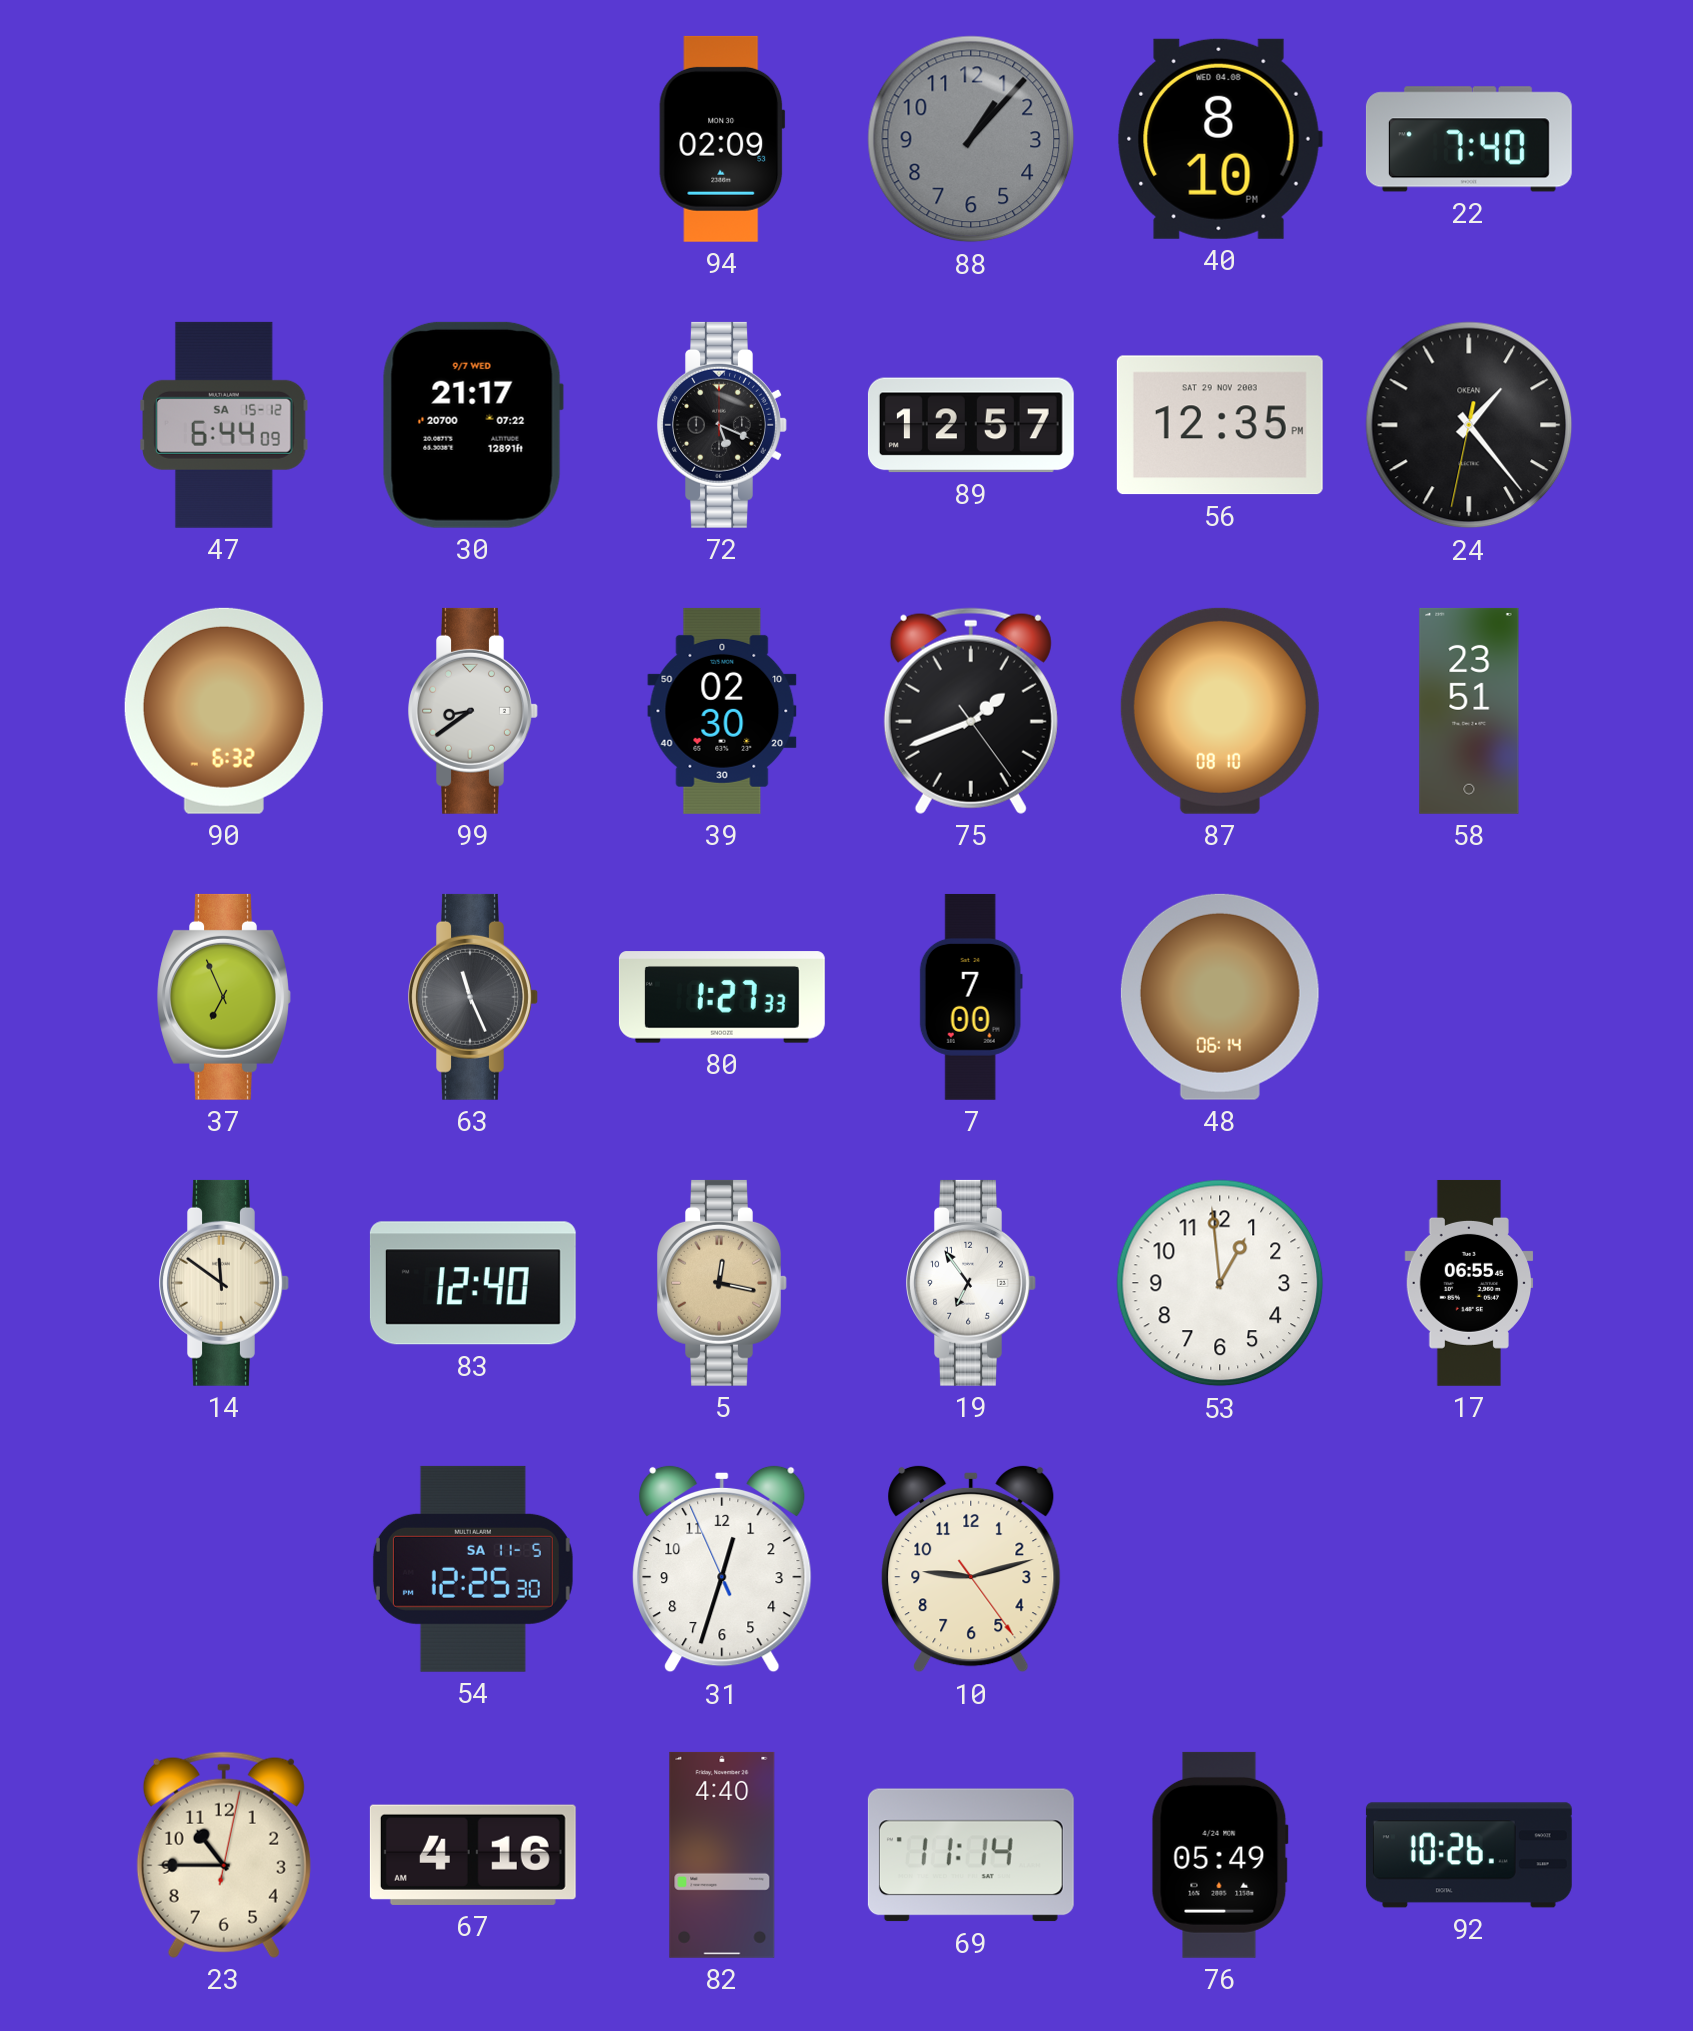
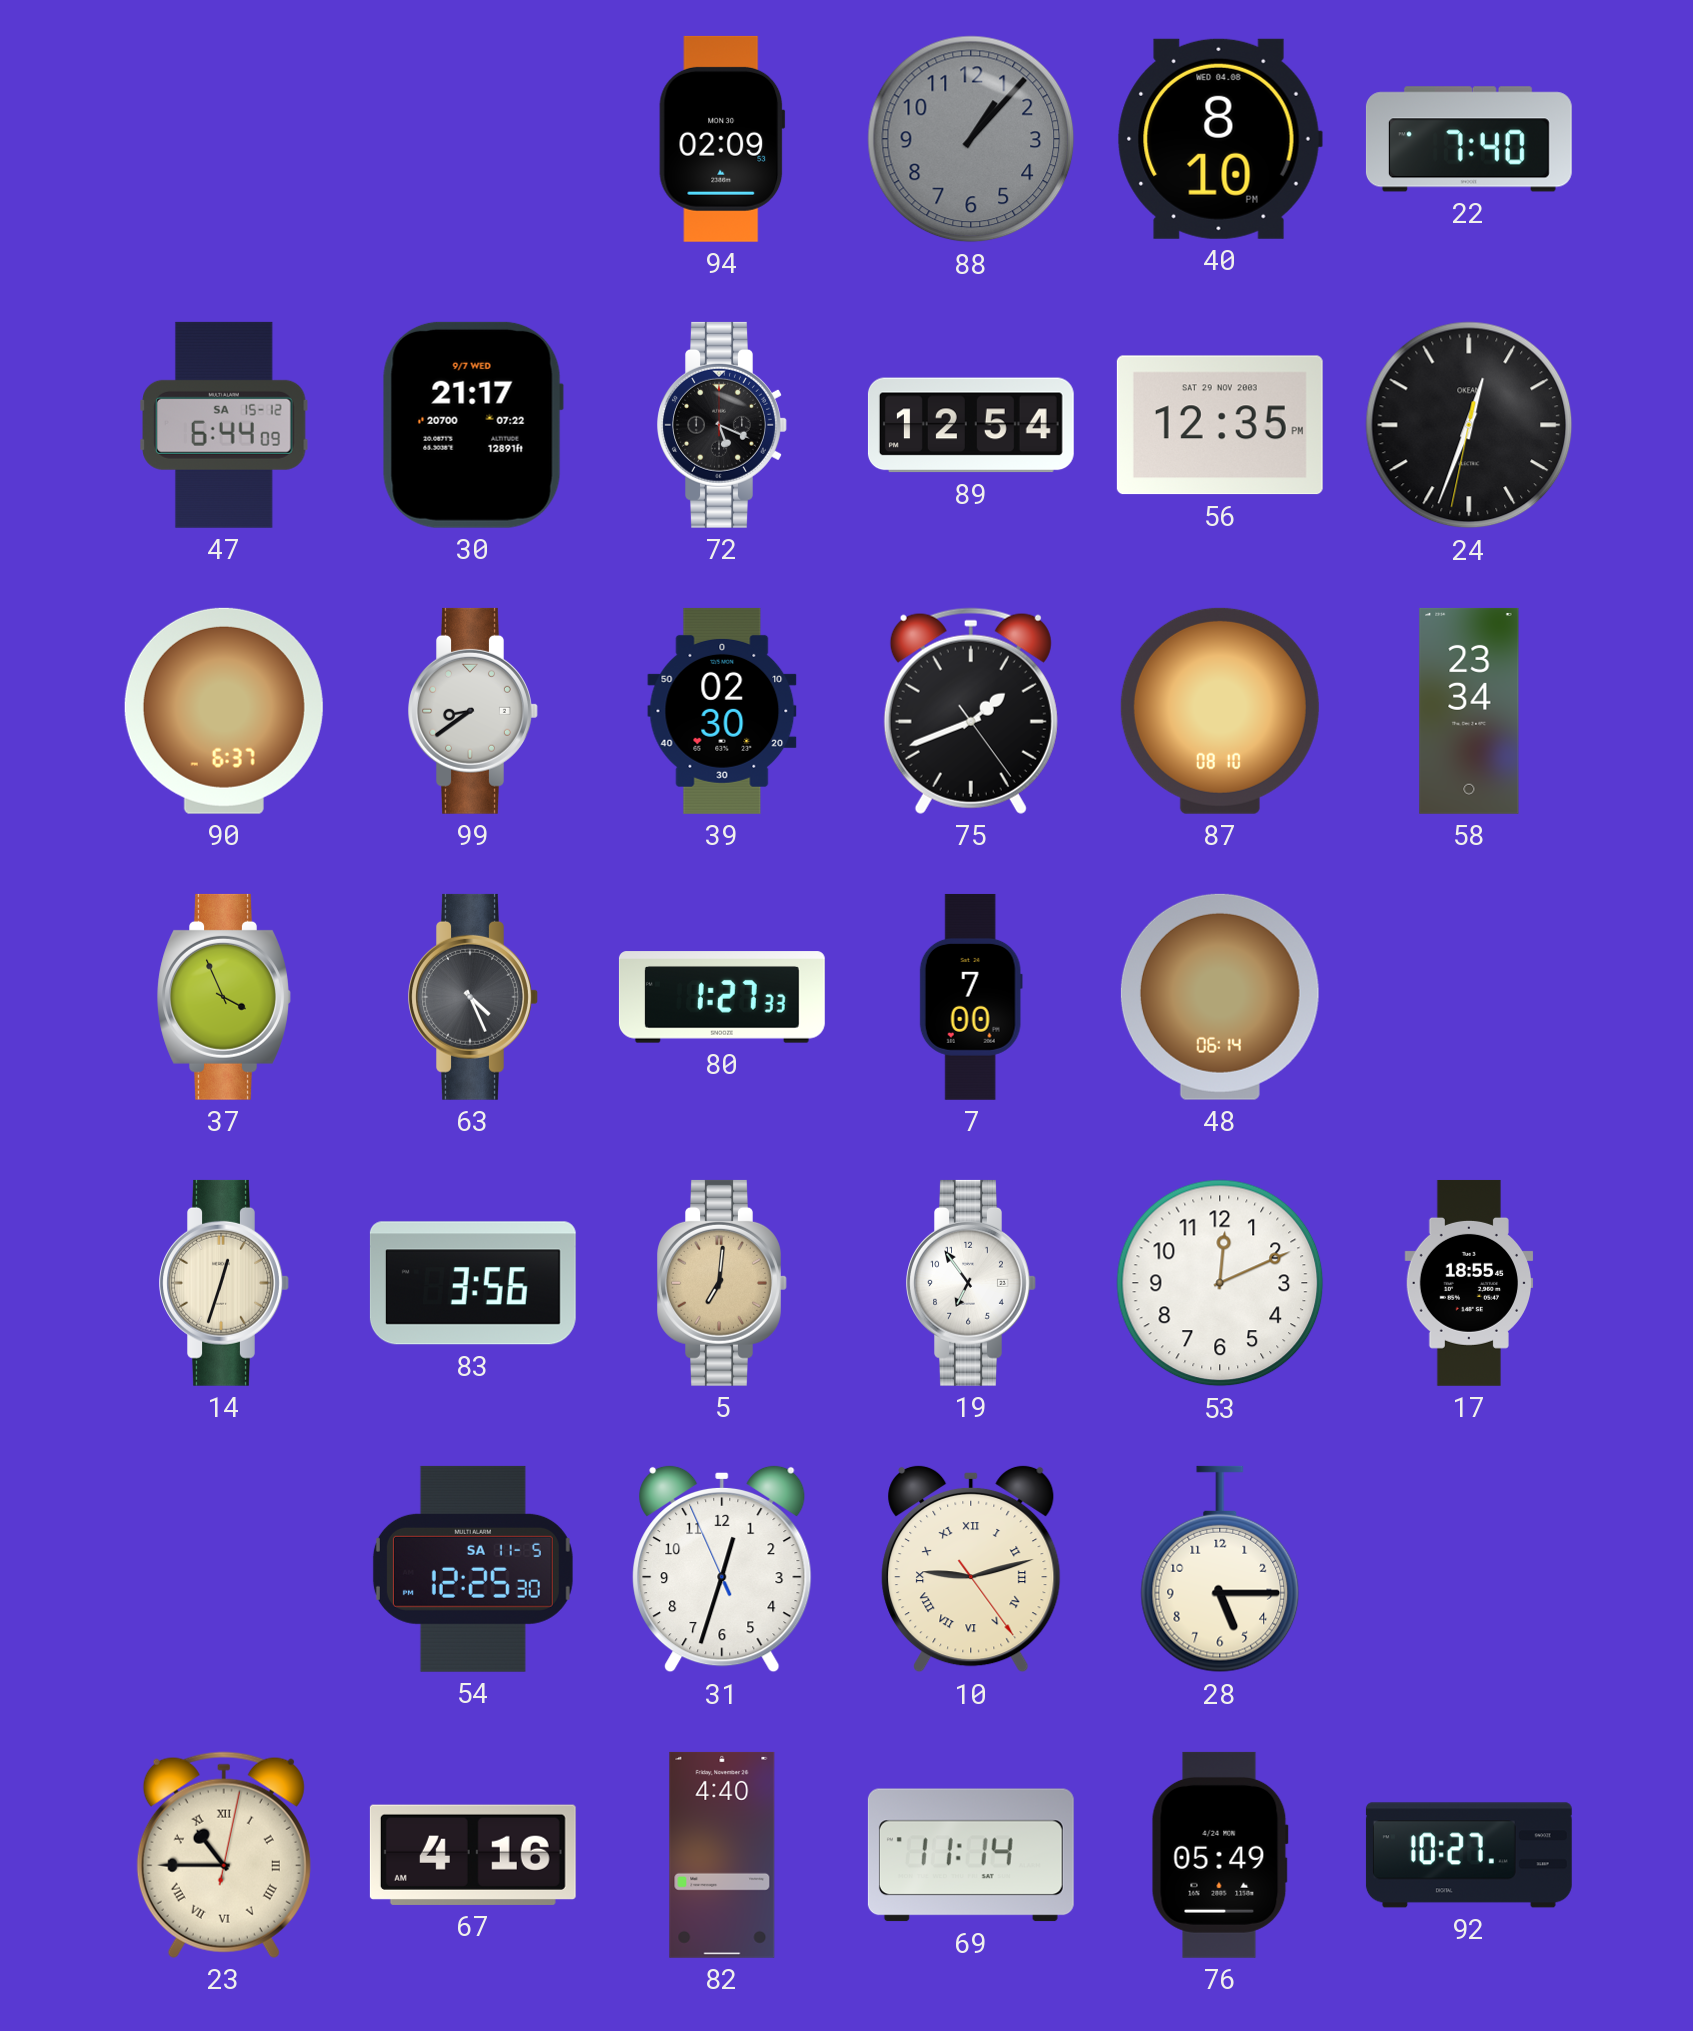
89: 12:57 -> 12:54 (971, 425)
24: 1:23 -> 12:33 (1469, 425)
90: 6:32 -> 6:37 (224, 711)
58: 23:51 -> 23:34 (1469, 711)
37: 6:56 -> 3:56 (224, 997)
63: 11:26 -> 4:26 (473, 997)
14: 11:51 -> 12:33 (224, 1283)
83: 12:40 -> 3:56 (473, 1283)
5: 12:17 -> 7:01 (722, 1283)
53: 12:59 -> 12:11 (1220, 1283)
17: 06:55 -> 18:55 (1469, 1283)
10 numerals: Arabic -> Roman (971, 1569)
28: none -> 5:15 (1220, 1569)
23 numerals: Arabic -> Roman (224, 1855)
92: 10:26 -> 10:27 (1469, 1855)
